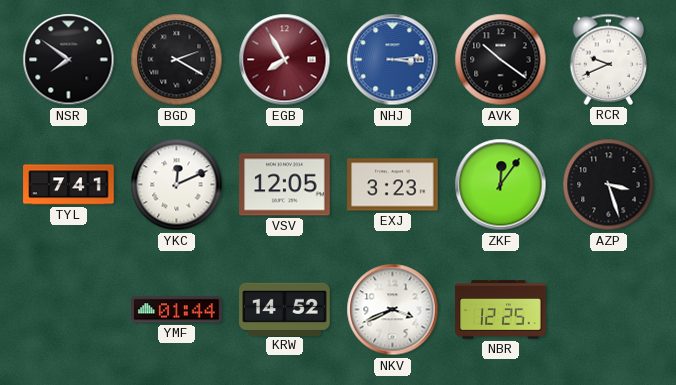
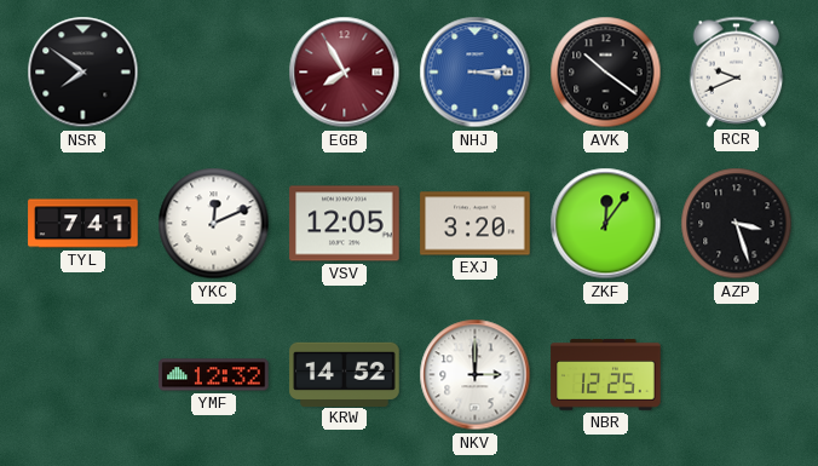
BGD: 2:20 -> none (177, 60)
EXJ: 3:23 -> 3:20 (476, 224)
YMF: 01:44 -> 12:32 (214, 375)
NKV: 3:41 -> 3:00 (476, 375)
